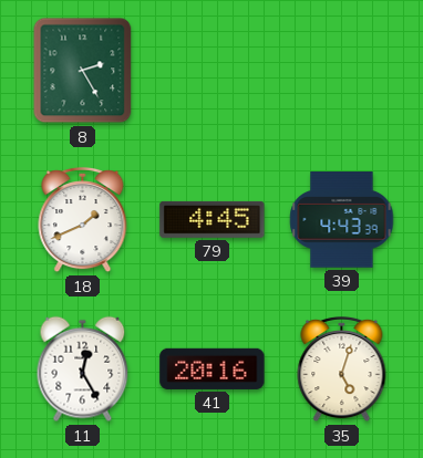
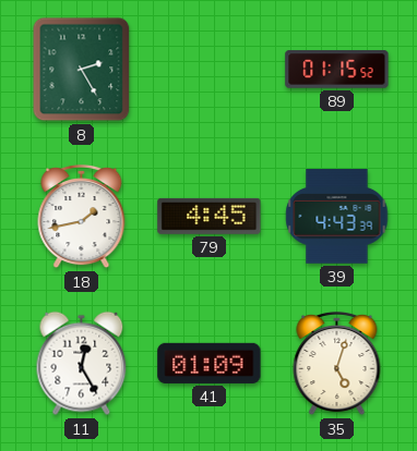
89: none -> 01:15 (337, 70)
18: 1:41 -> 1:43 (82, 217)
41: 20:16 -> 01:09 (210, 363)
